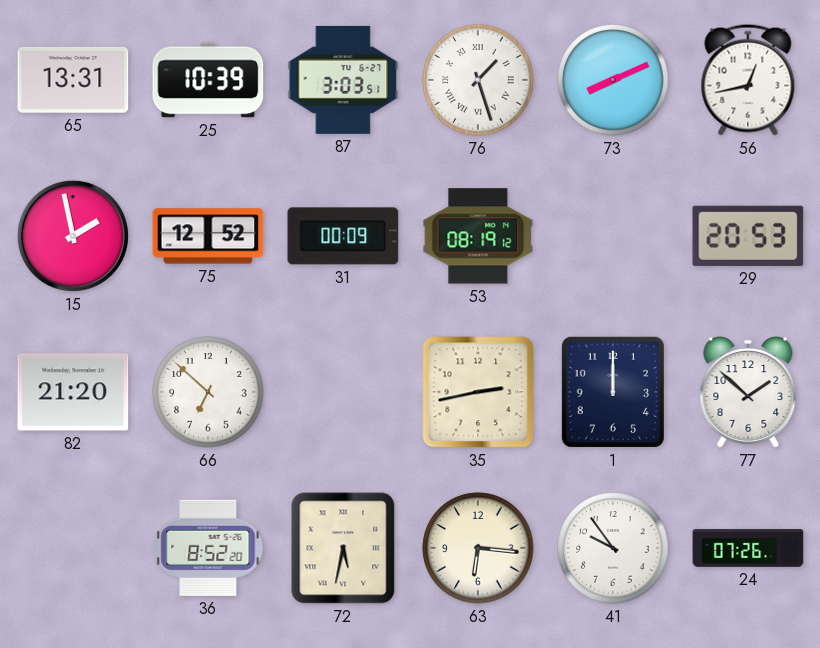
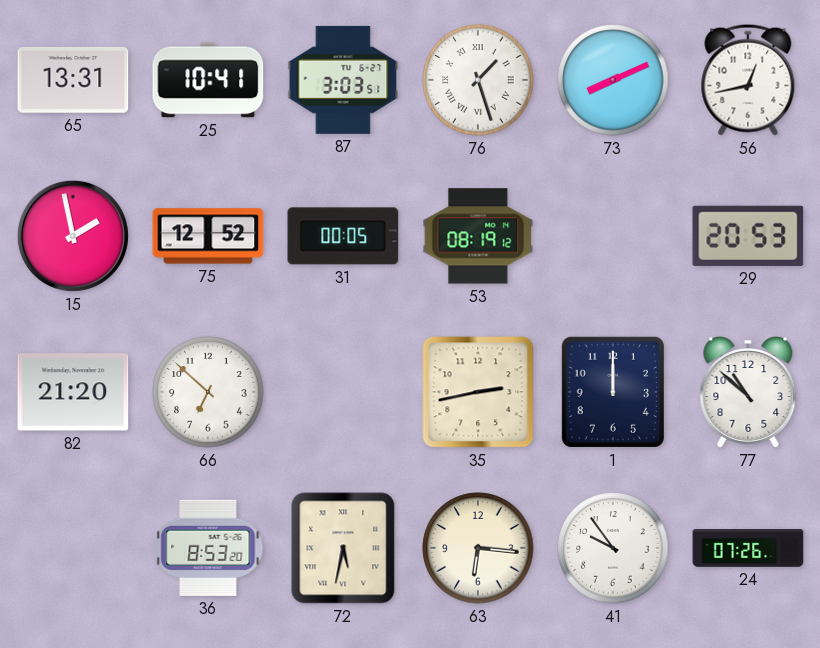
25: 10:39 -> 10:41 (208, 80)
31: 00:09 -> 00:05 (343, 236)
77: 1:52 -> 10:52 (748, 393)
36: 8:52 -> 8:53 (208, 548)
